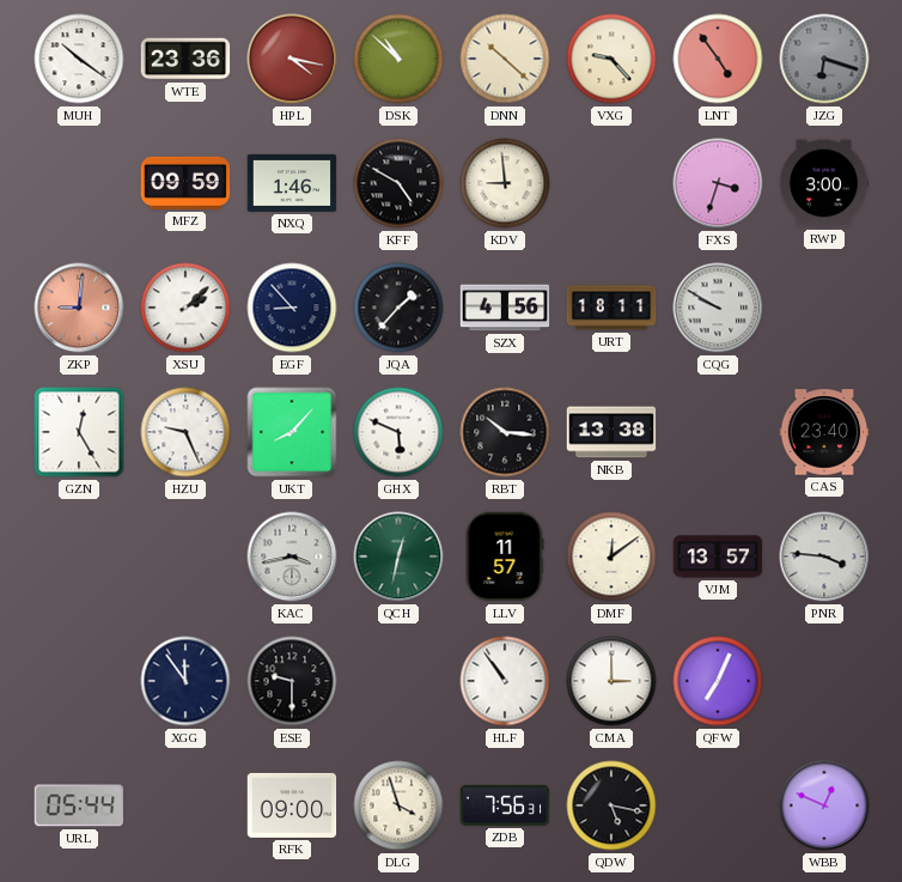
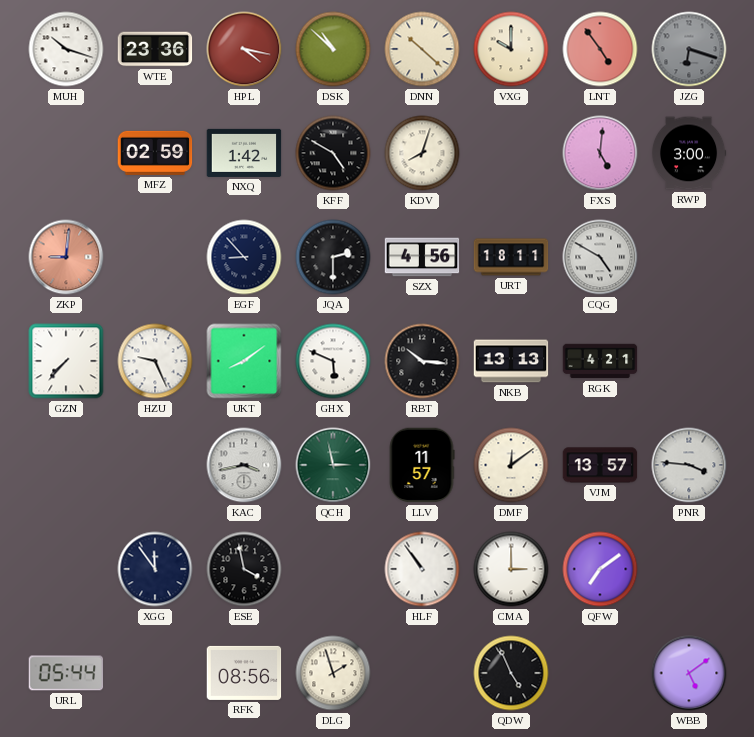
MUH: 10:21 -> 10:18 (66, 49)
VXG: 9:23 -> 10:00 (511, 49)
MFZ: 09:59 -> 02:59 (155, 153)
NXQ: 1:46 -> 1:42 (244, 153)
KDV: 8:59 -> 8:03 (422, 153)
FXS: 3:33 -> 5:01 (600, 153)
XSU: 2:08 -> none (185, 308)
JQA: 1:37 -> 2:30 (333, 257)
CQG: 9:50 -> 4:50 (600, 257)
GZN: 12:25 -> 7:37 (66, 361)
UKT: 8:07 -> 8:09 (244, 361)
NKB: 13:38 -> 13:13 (511, 361)
RGK: none -> 4:21 (600, 361)
CAS: 23:40 -> none (824, 432)
QCH: 12:32 -> 2:58 (333, 465)
ESE: 9:30 -> 3:58 (244, 569)
QFW: 7:04 -> 7:09 (600, 569)
RFK: 09:00 -> 08:56 (244, 673)
DLG: 3:57 -> 1:57 (333, 673)
ZDB: 7:56 -> none (505, 805)
QDW: 5:17 -> 4:56 (511, 673)
WBB: 12:49 -> 5:09 (689, 673)
